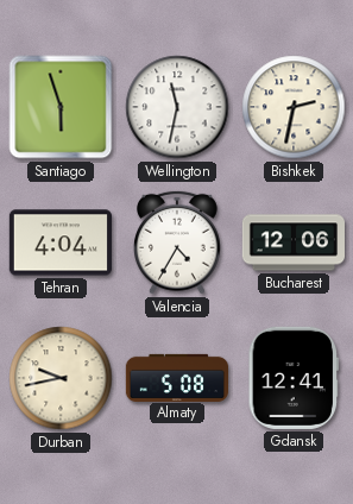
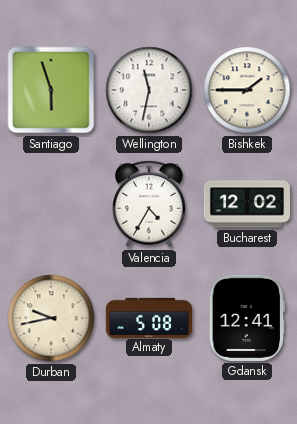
Bishkek: 2:32 -> 1:45 (247, 90)
Tehran: 4:04 -> none (61, 242)
Bucharest: 12:06 -> 12:02 (246, 204)
